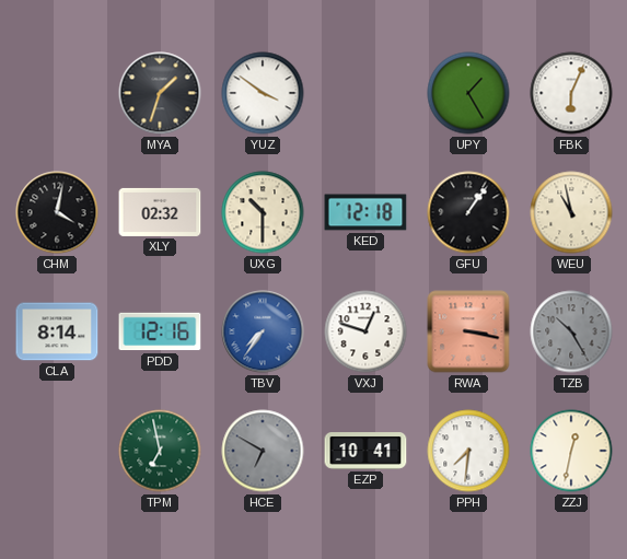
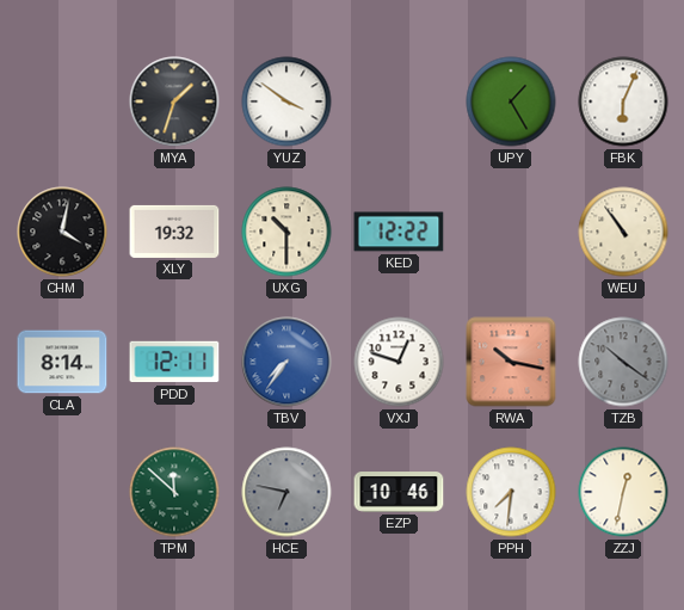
XLY: 02:32 -> 19:32 (174, 232)
KED: 12:18 -> 12:22 (399, 232)
GFU: 1:06 -> none (468, 212)
WEU: 10:58 -> 10:54 (623, 232)
PDD: 12:16 -> 12:11 (174, 362)
RWA: 3:17 -> 10:17 (511, 362)
TZB: 10:25 -> 10:21 (623, 362)
TPM: 6:58 -> 11:52 (174, 492)
HCE: 6:50 -> 6:47 (286, 492)
EZP: 10:41 -> 10:46 (399, 492)
